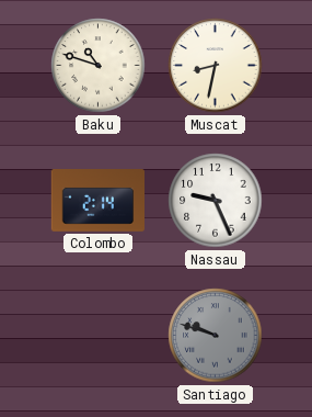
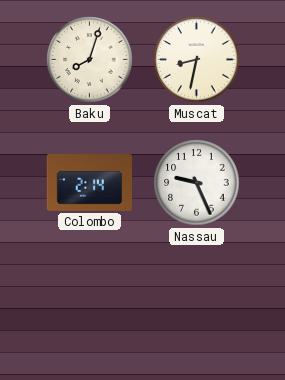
Baku: 10:48 -> 8:03 (90, 60)
Santiago: 9:48 -> none (216, 336)
